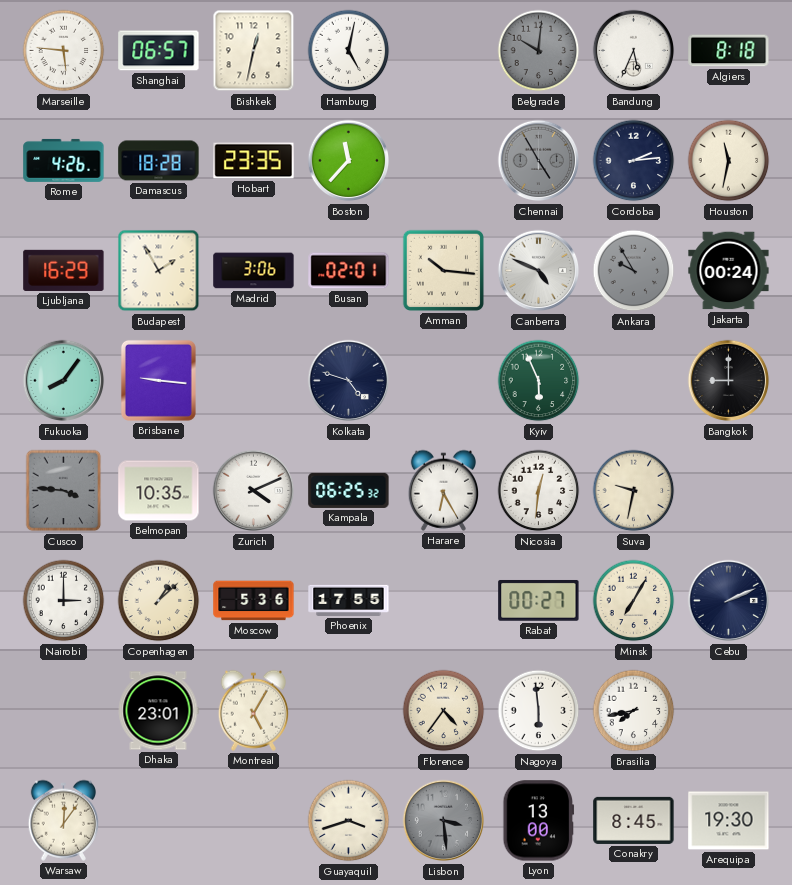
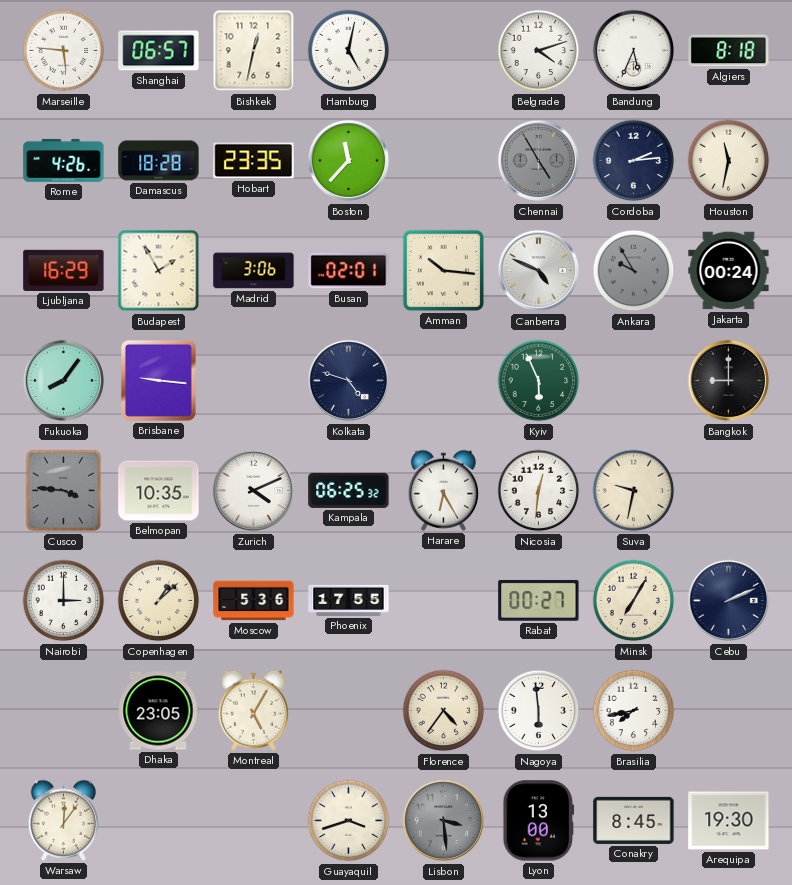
Belgrade: 10:01 -> 4:12 (539, 51)
Belgrade dial: grey -> white (539, 51)
Dhaka: 23:01 -> 23:05 (158, 711)
